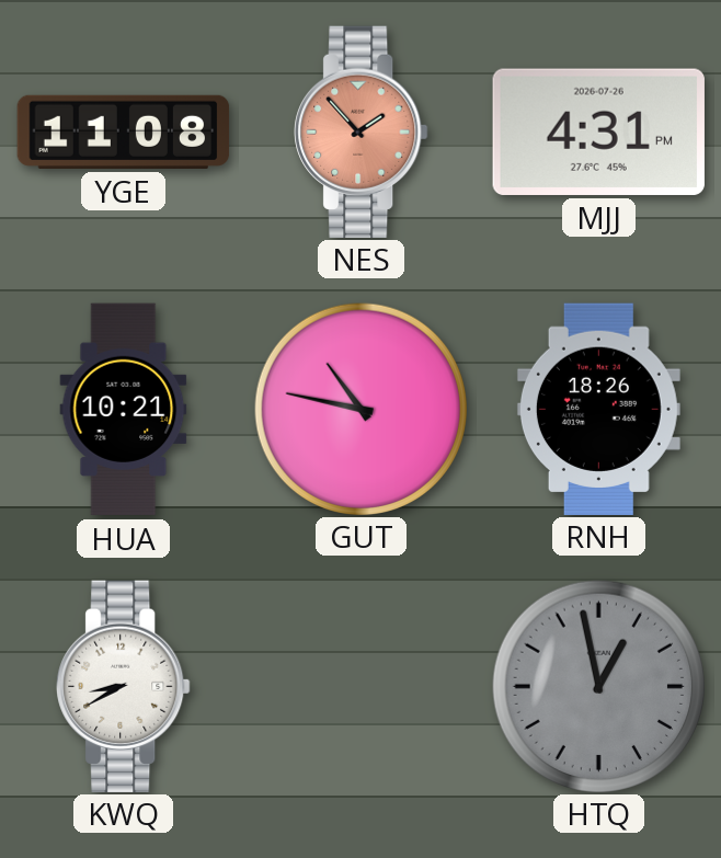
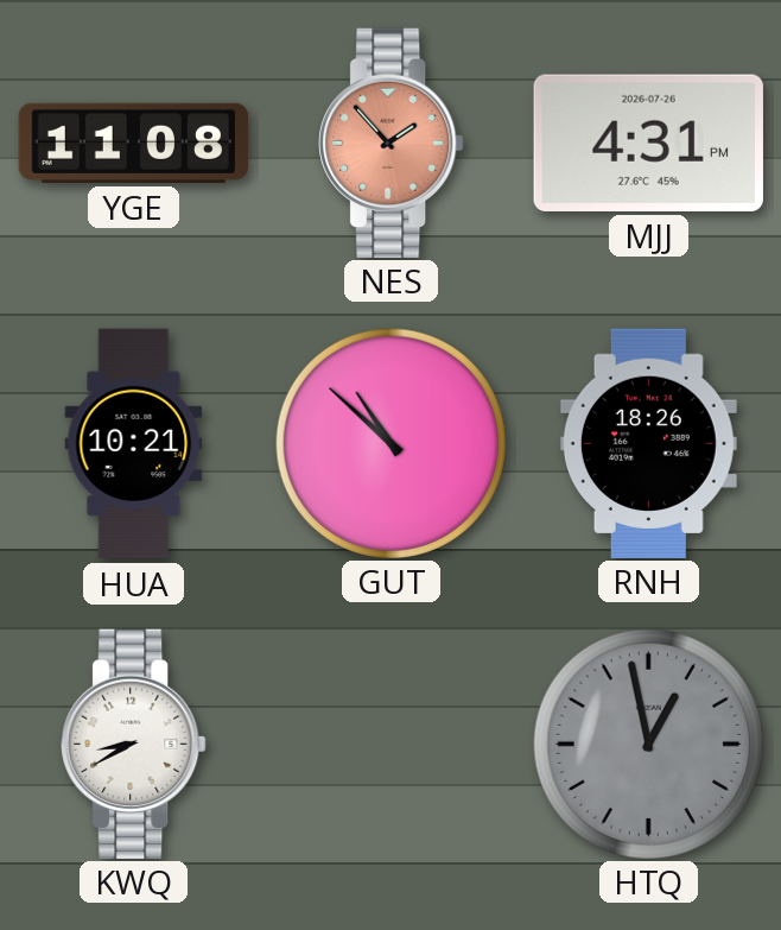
GUT: 10:47 -> 10:52 (390, 443)
